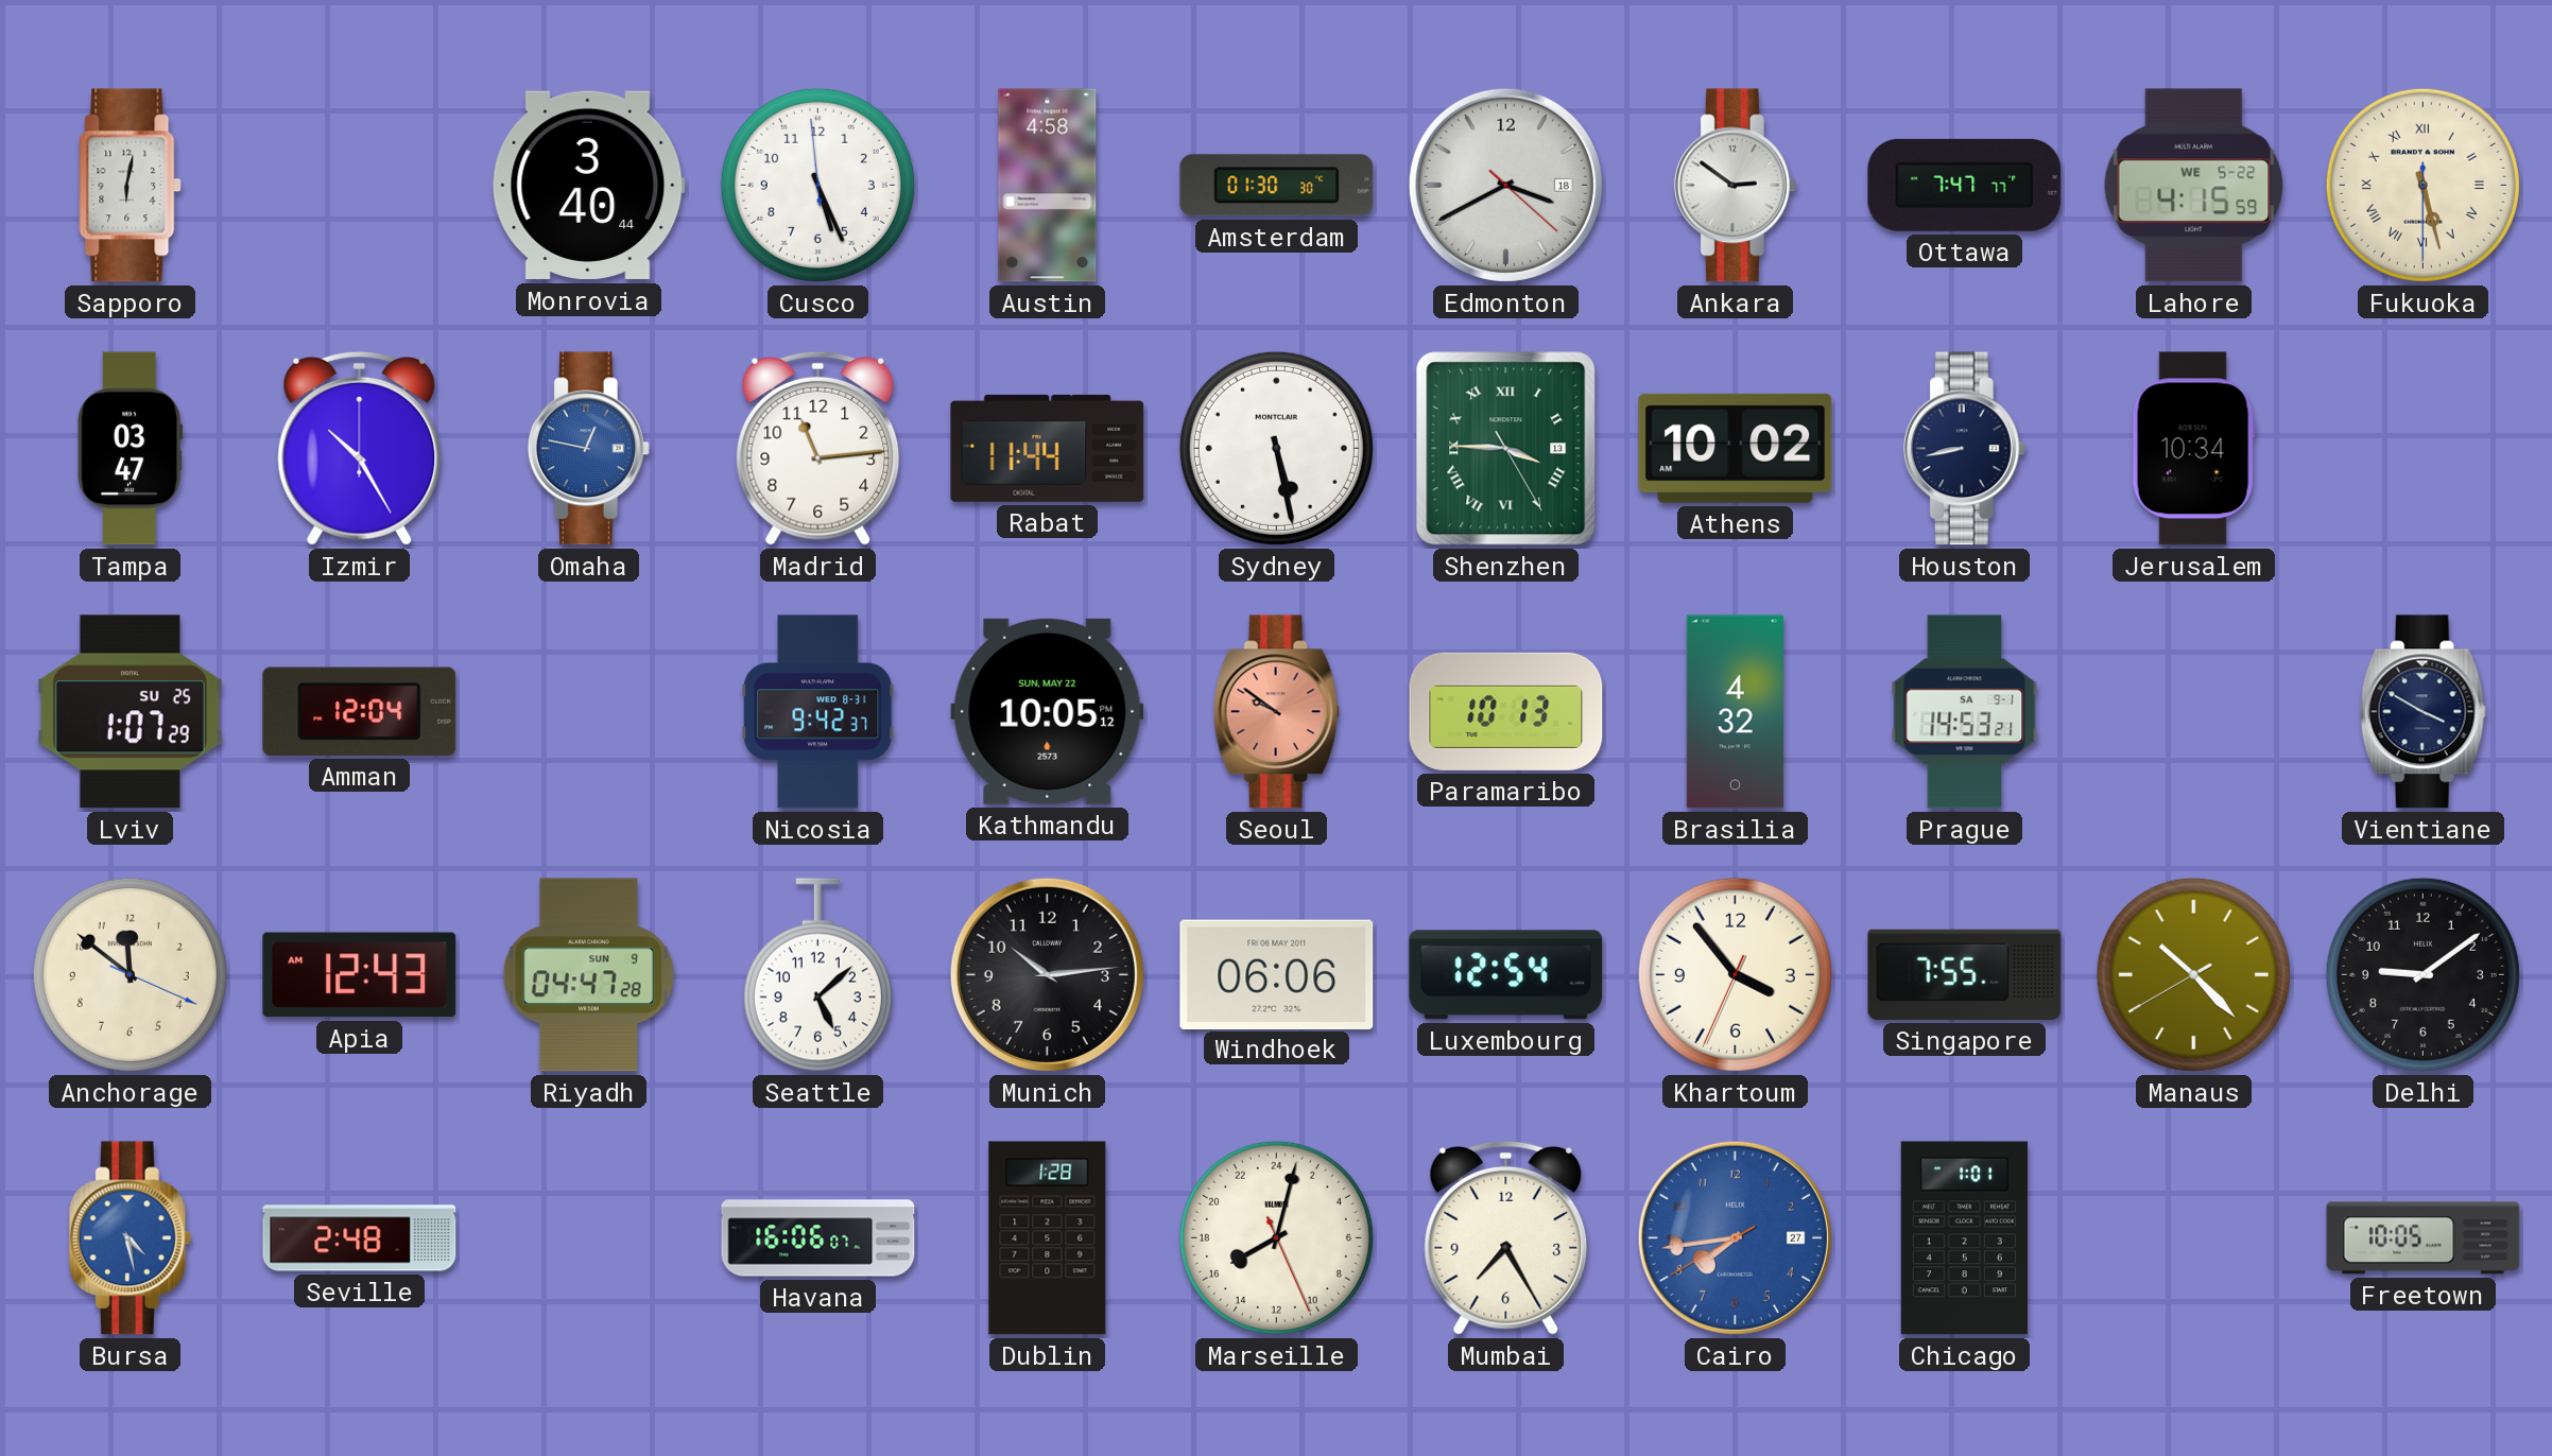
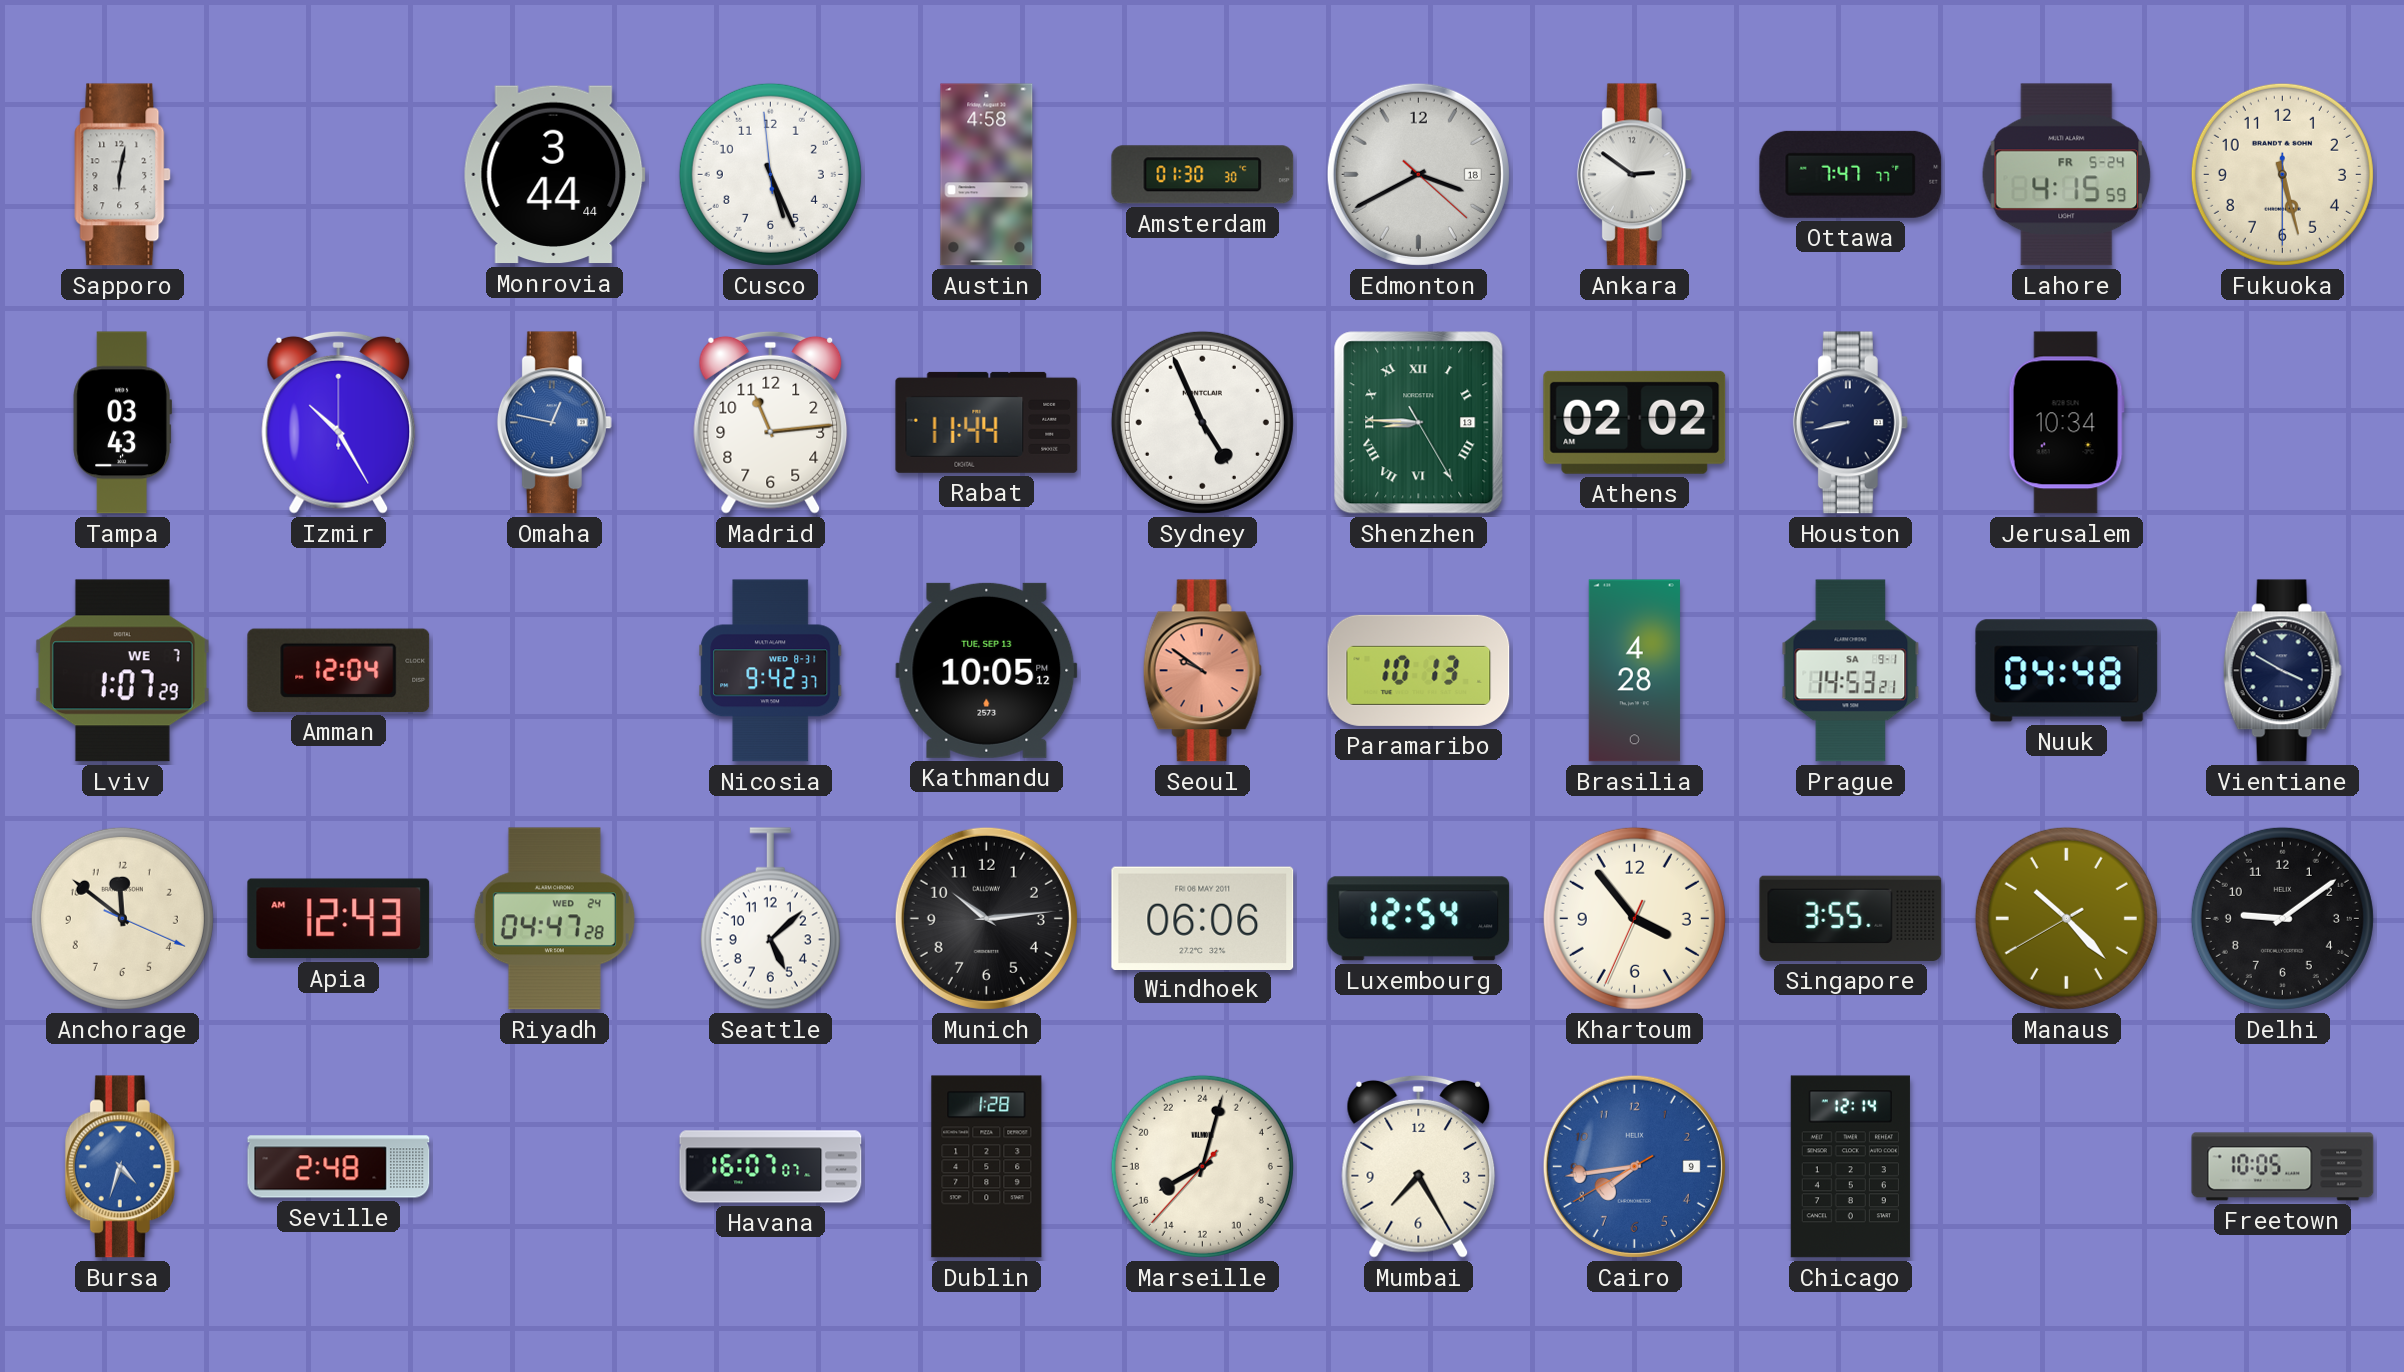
Monrovia: 3:40 -> 3:44 (554, 175)
Lahore date: WE 5-22 -> FR 5-24 (2067, 175)
Fukuoka numerals: Roman -> Arabic (2282, 174)
Tampa: 03:47 -> 03:43 (122, 423)
Sydney: 5:28 -> 4:56 (1202, 422)
Shenzhen: 3:45 -> 8:45 (1419, 423)
Athens: 10:02 -> 02:02 (1635, 422)
Lviv date: SU 25 -> WE 7 (122, 671)
Kathmandu date: SUN, MAY 22 -> TUE, SEP 13 (987, 670)
Brasilia: 4:32 -> 4:28 (1634, 671)
Nuuk: none -> 04:48 (2067, 671)
Riyadh date: SUN 9 -> WED 24 (554, 919)
Singapore: 7:55 -> 3:55 (1851, 918)
Bursa: 4:28 -> 4:33 (122, 1167)
Havana: 16:06 -> 16:07 (771, 1167)
Marseille: 16:02:26 -> 16:02:37 (1202, 1166)
Cairo date: 27 -> 9 (1634, 1166)
Chicago: 1:01 -> 12:14 (1850, 1167)
